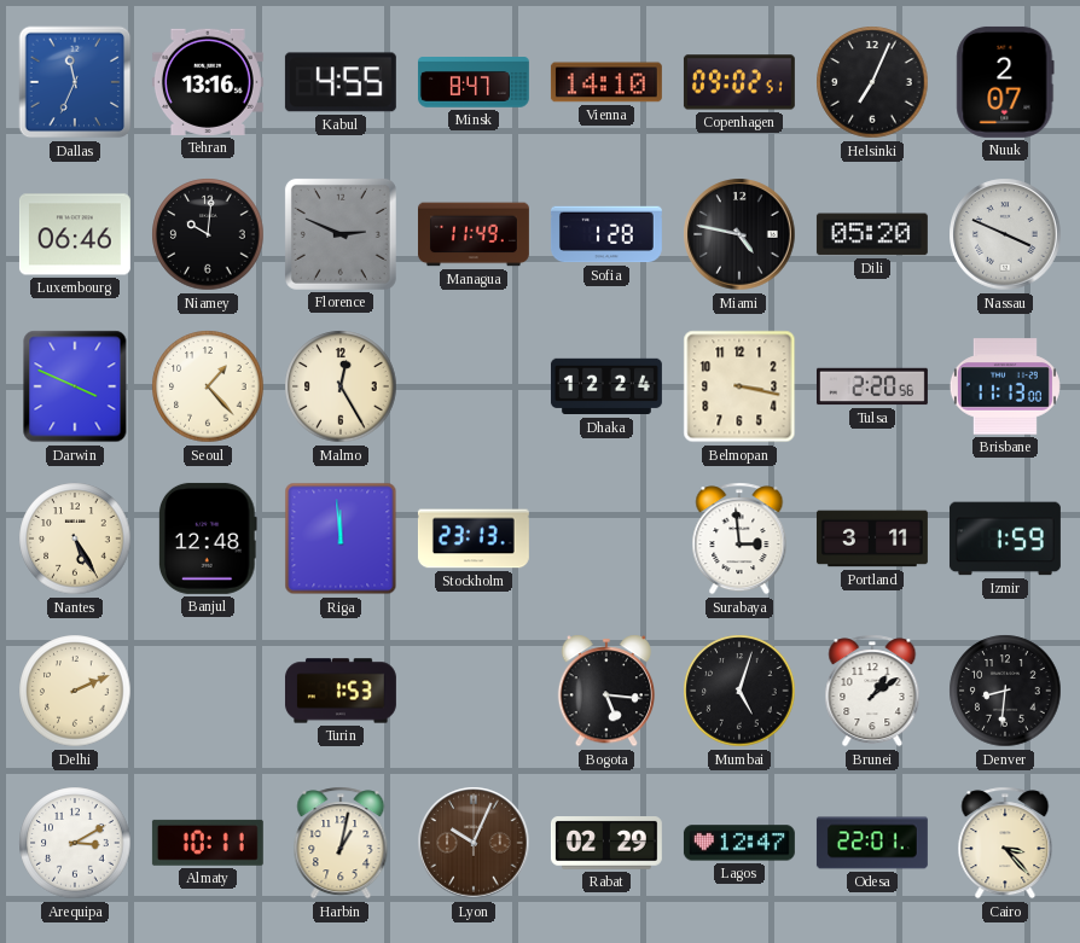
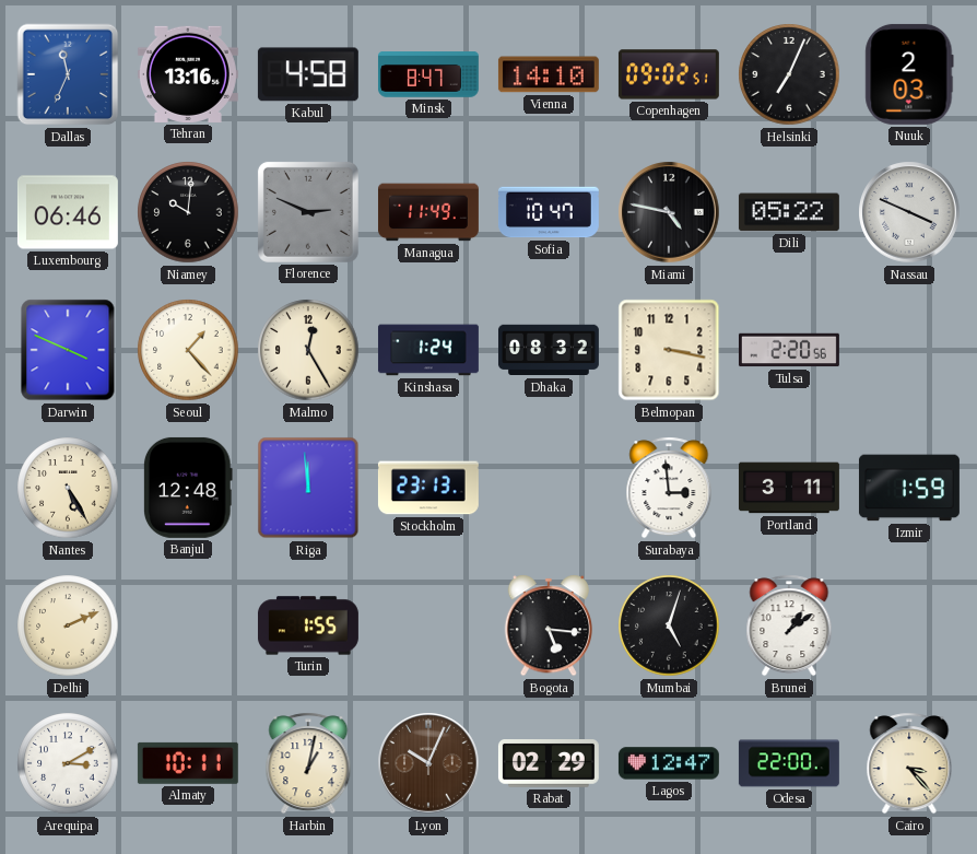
Kabul: 4:55 -> 4:58 (308, 74)
Nuuk: 2:07 -> 2:03 (909, 74)
Sofia: 1:28 -> 10:47 (549, 212)
Dili: 05:20 -> 05:22 (789, 212)
Kinshasa: none -> 1:24 (428, 350)
Dhaka: 12:24 -> 08:32 (549, 350)
Brisbane: 11:13 -> none (1005, 386)
Turin: 1:53 -> 1:55 (308, 625)
Denver: 8:31 -> none (1005, 691)
Odesa: 22:01 -> 22:00 (789, 763)
